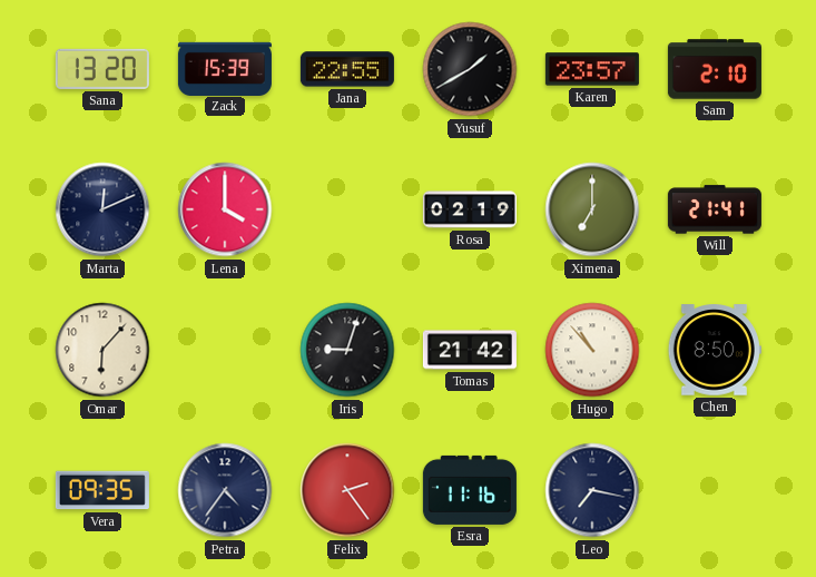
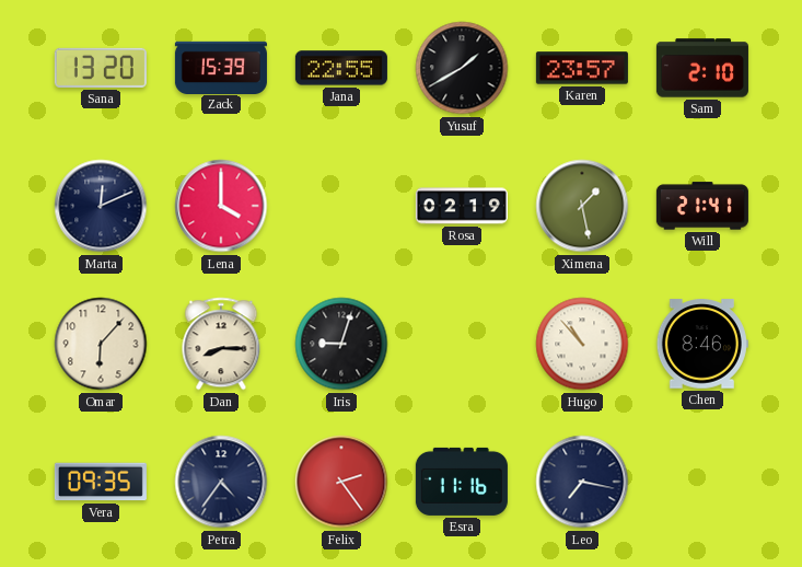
Ximena: 7:00 -> 1:28 (582, 206)
Dan: none -> 8:15 (221, 344)
Tomas: 21:42 -> none (470, 350)
Chen: 8:50 -> 8:46 (702, 344)
